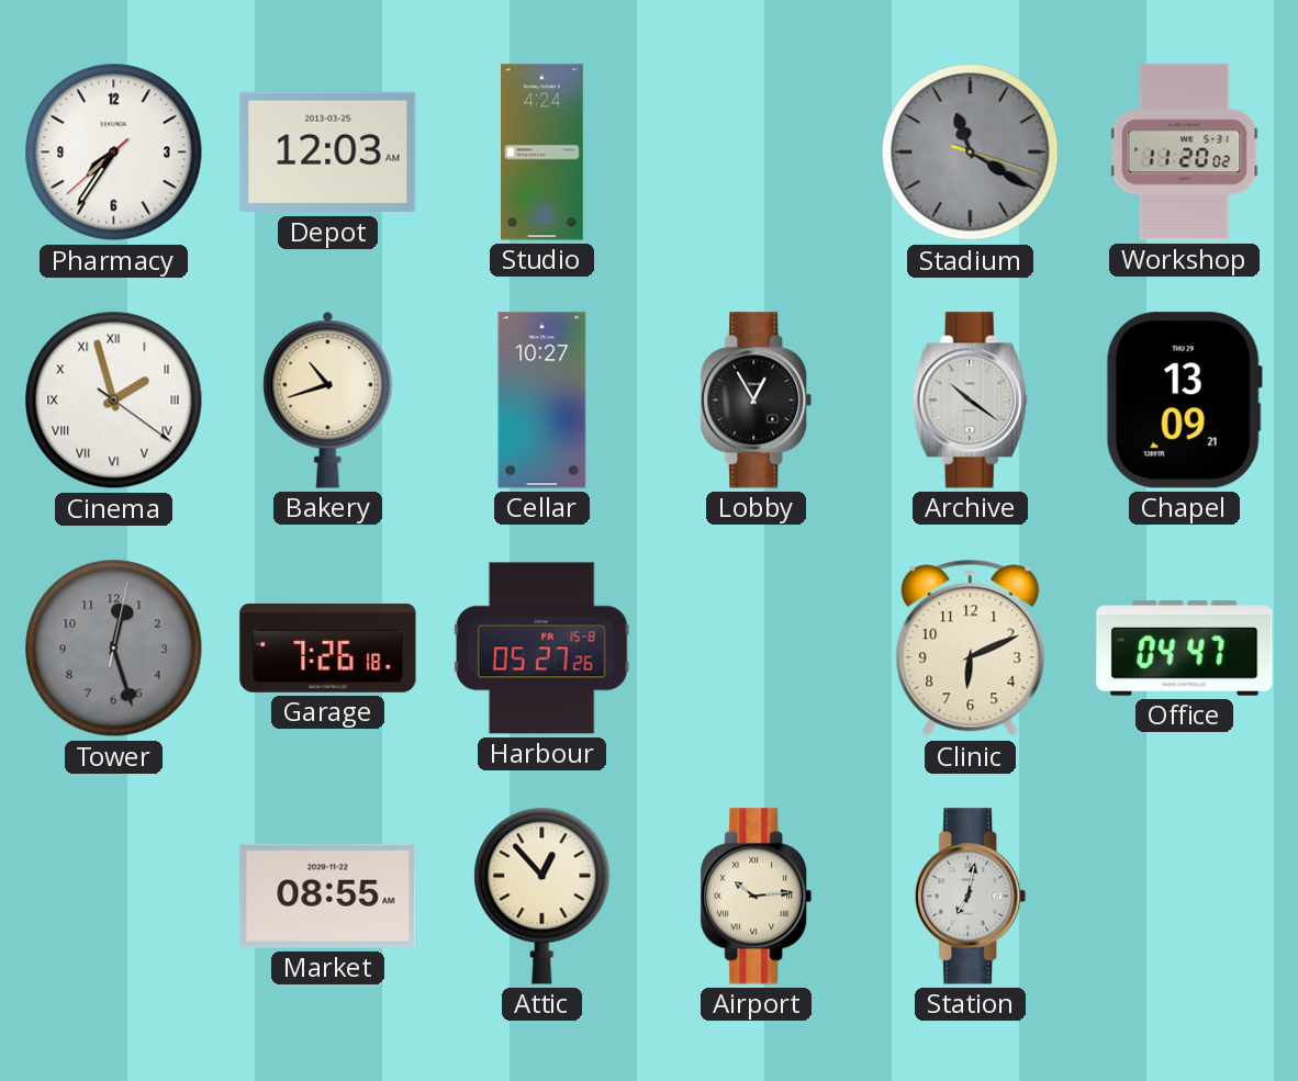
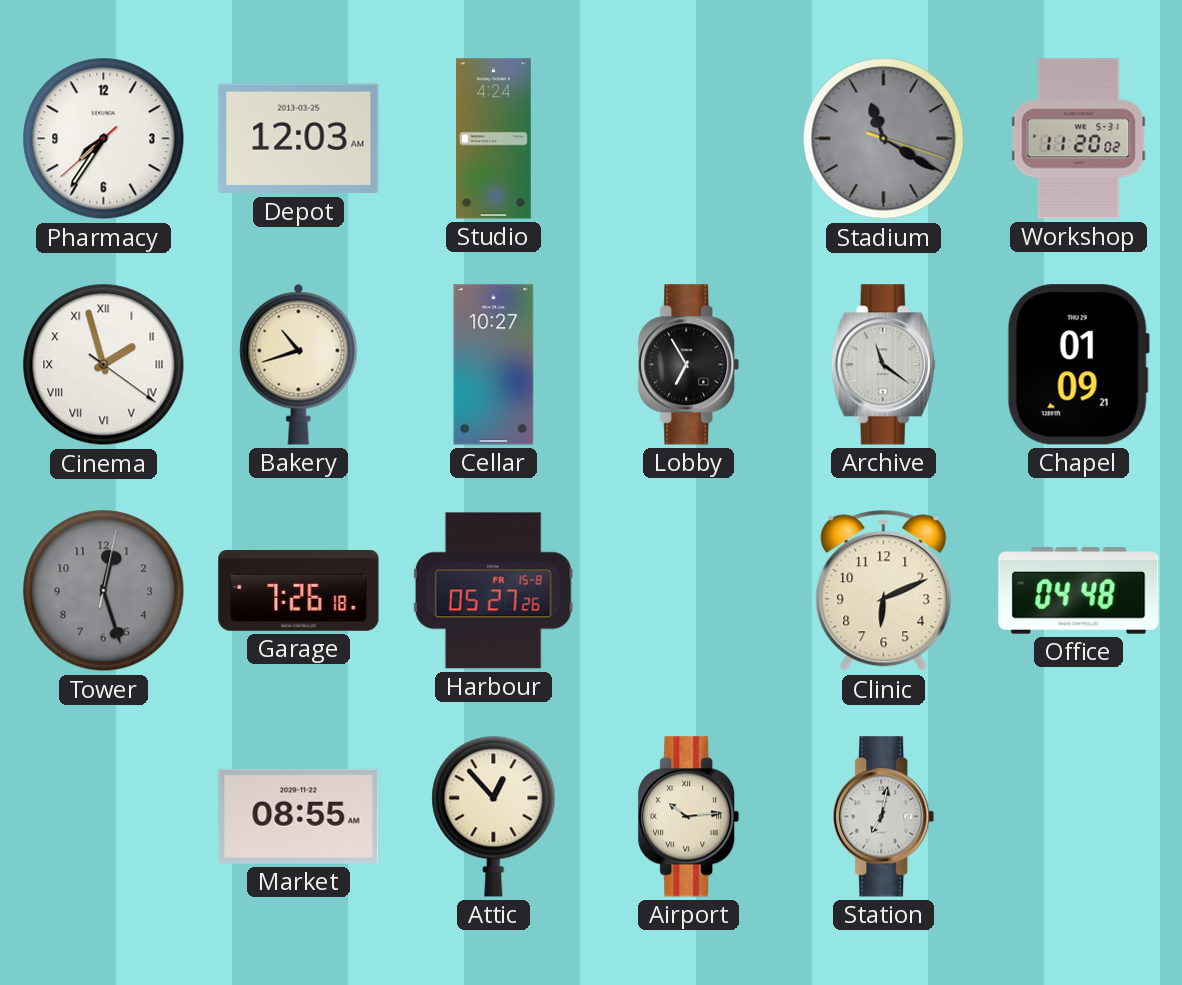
Lobby: 12:55 -> 6:55 (689, 365)
Archive: 10:21 -> 11:21 (883, 365)
Chapel: 13:09 -> 01:09 (1078, 365)
Office: 04:47 -> 04:48 (1079, 591)
